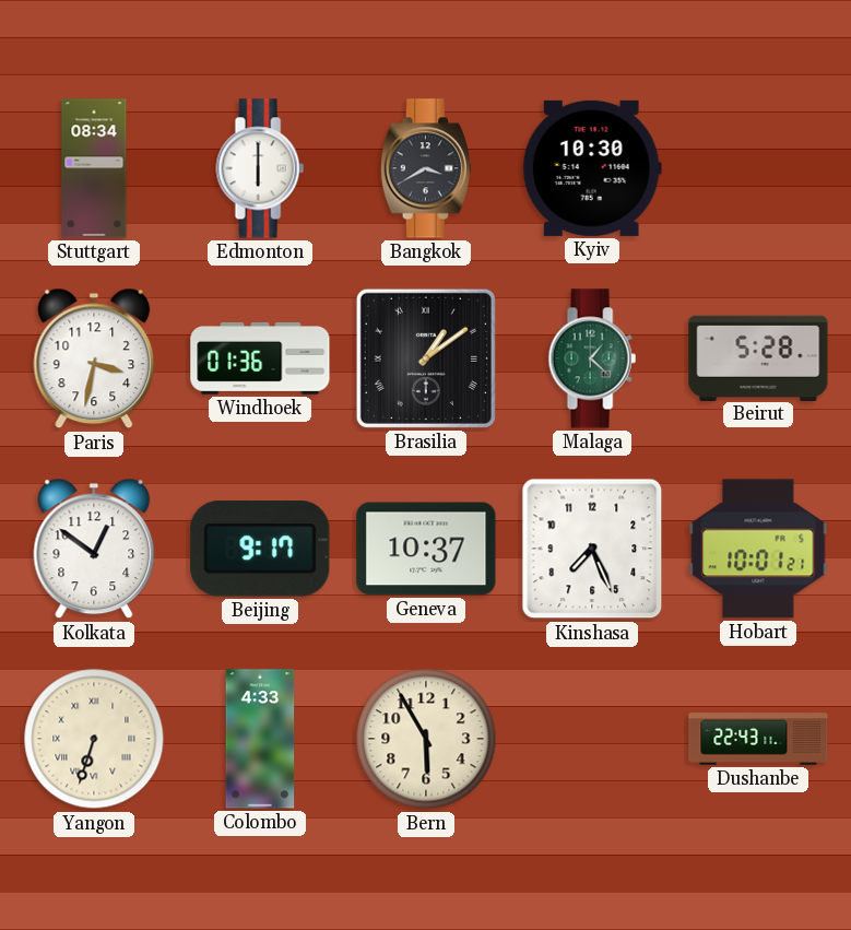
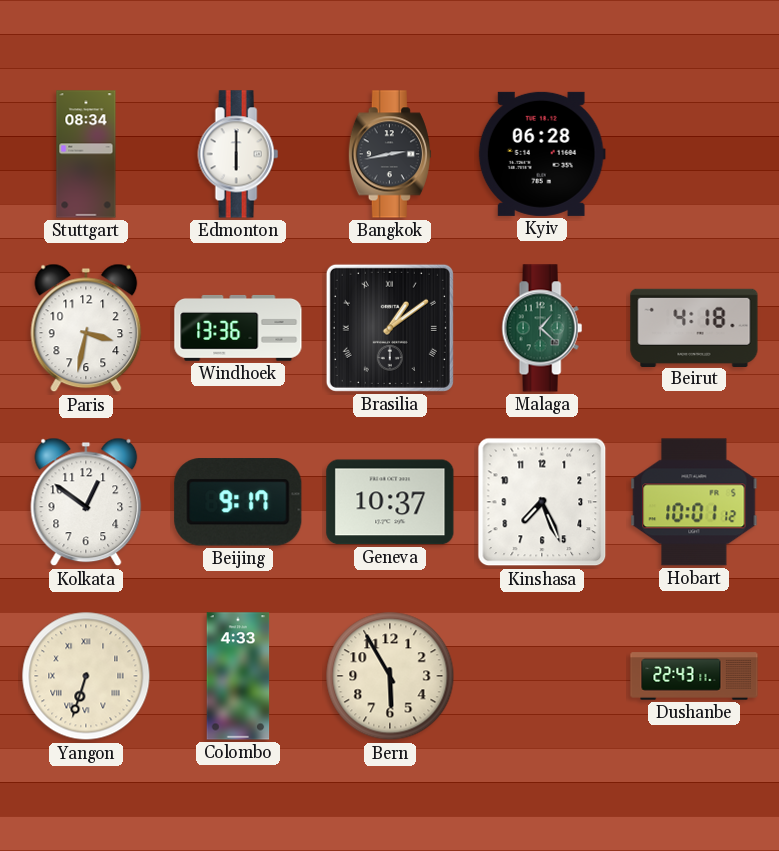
Bangkok: 3:40 -> 2:43 (390, 154)
Kyiv: 10:30 -> 06:28 (542, 154)
Windhoek: 01:36 -> 13:36 (238, 328)
Beirut: 5:28 -> 4:18 (694, 327)
Hobart: 10:01:21 -> 10:01:12 (694, 502)
